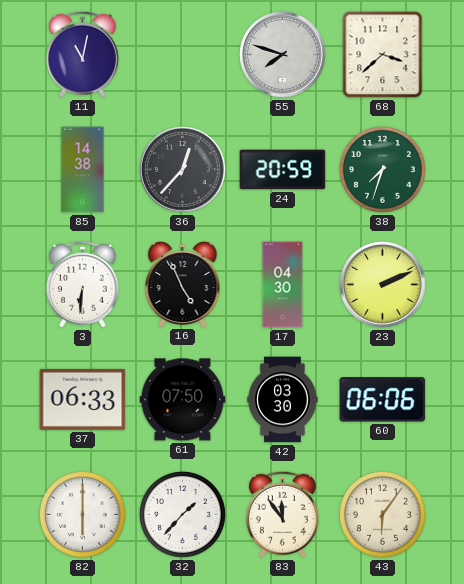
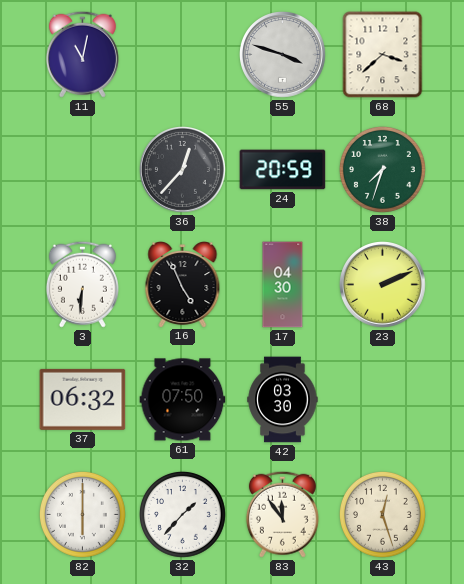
55: 7:48 -> 3:48 (283, 55)
85: 14:38 -> none (83, 170)
37: 06:33 -> 06:32 (83, 399)
60: 06:06 -> none (383, 400)
43: 6:06 -> 12:27 (382, 514)
